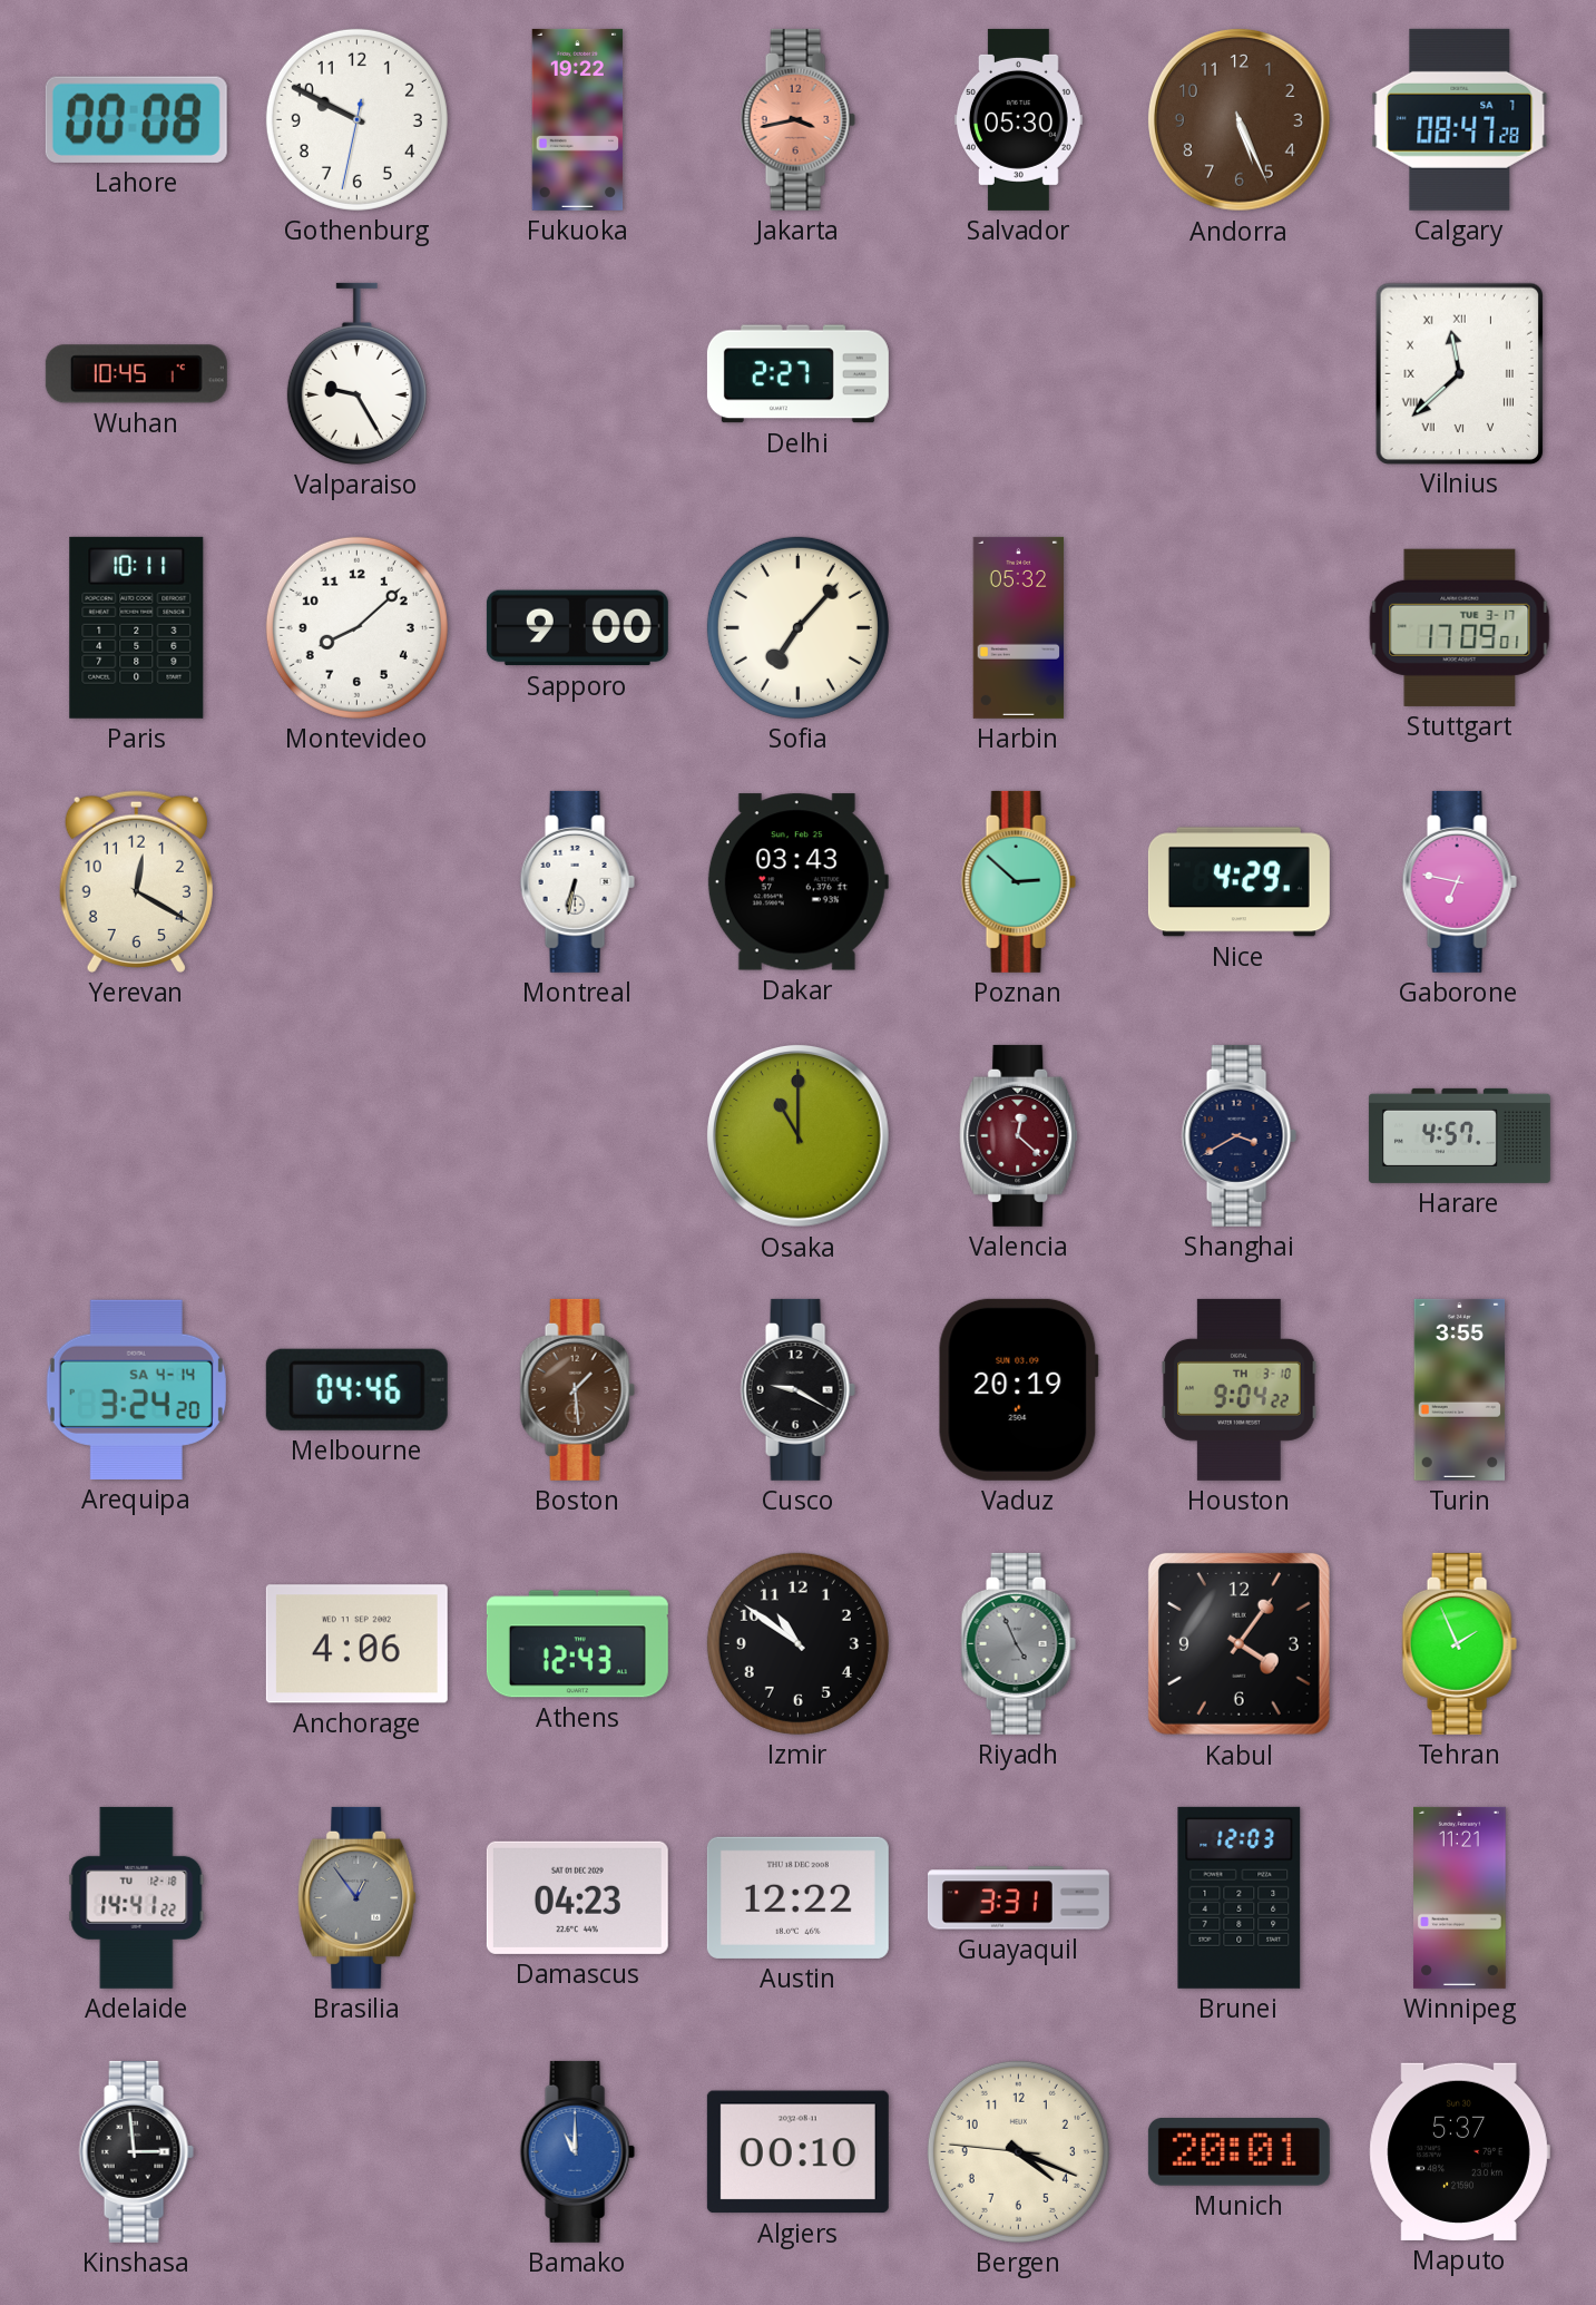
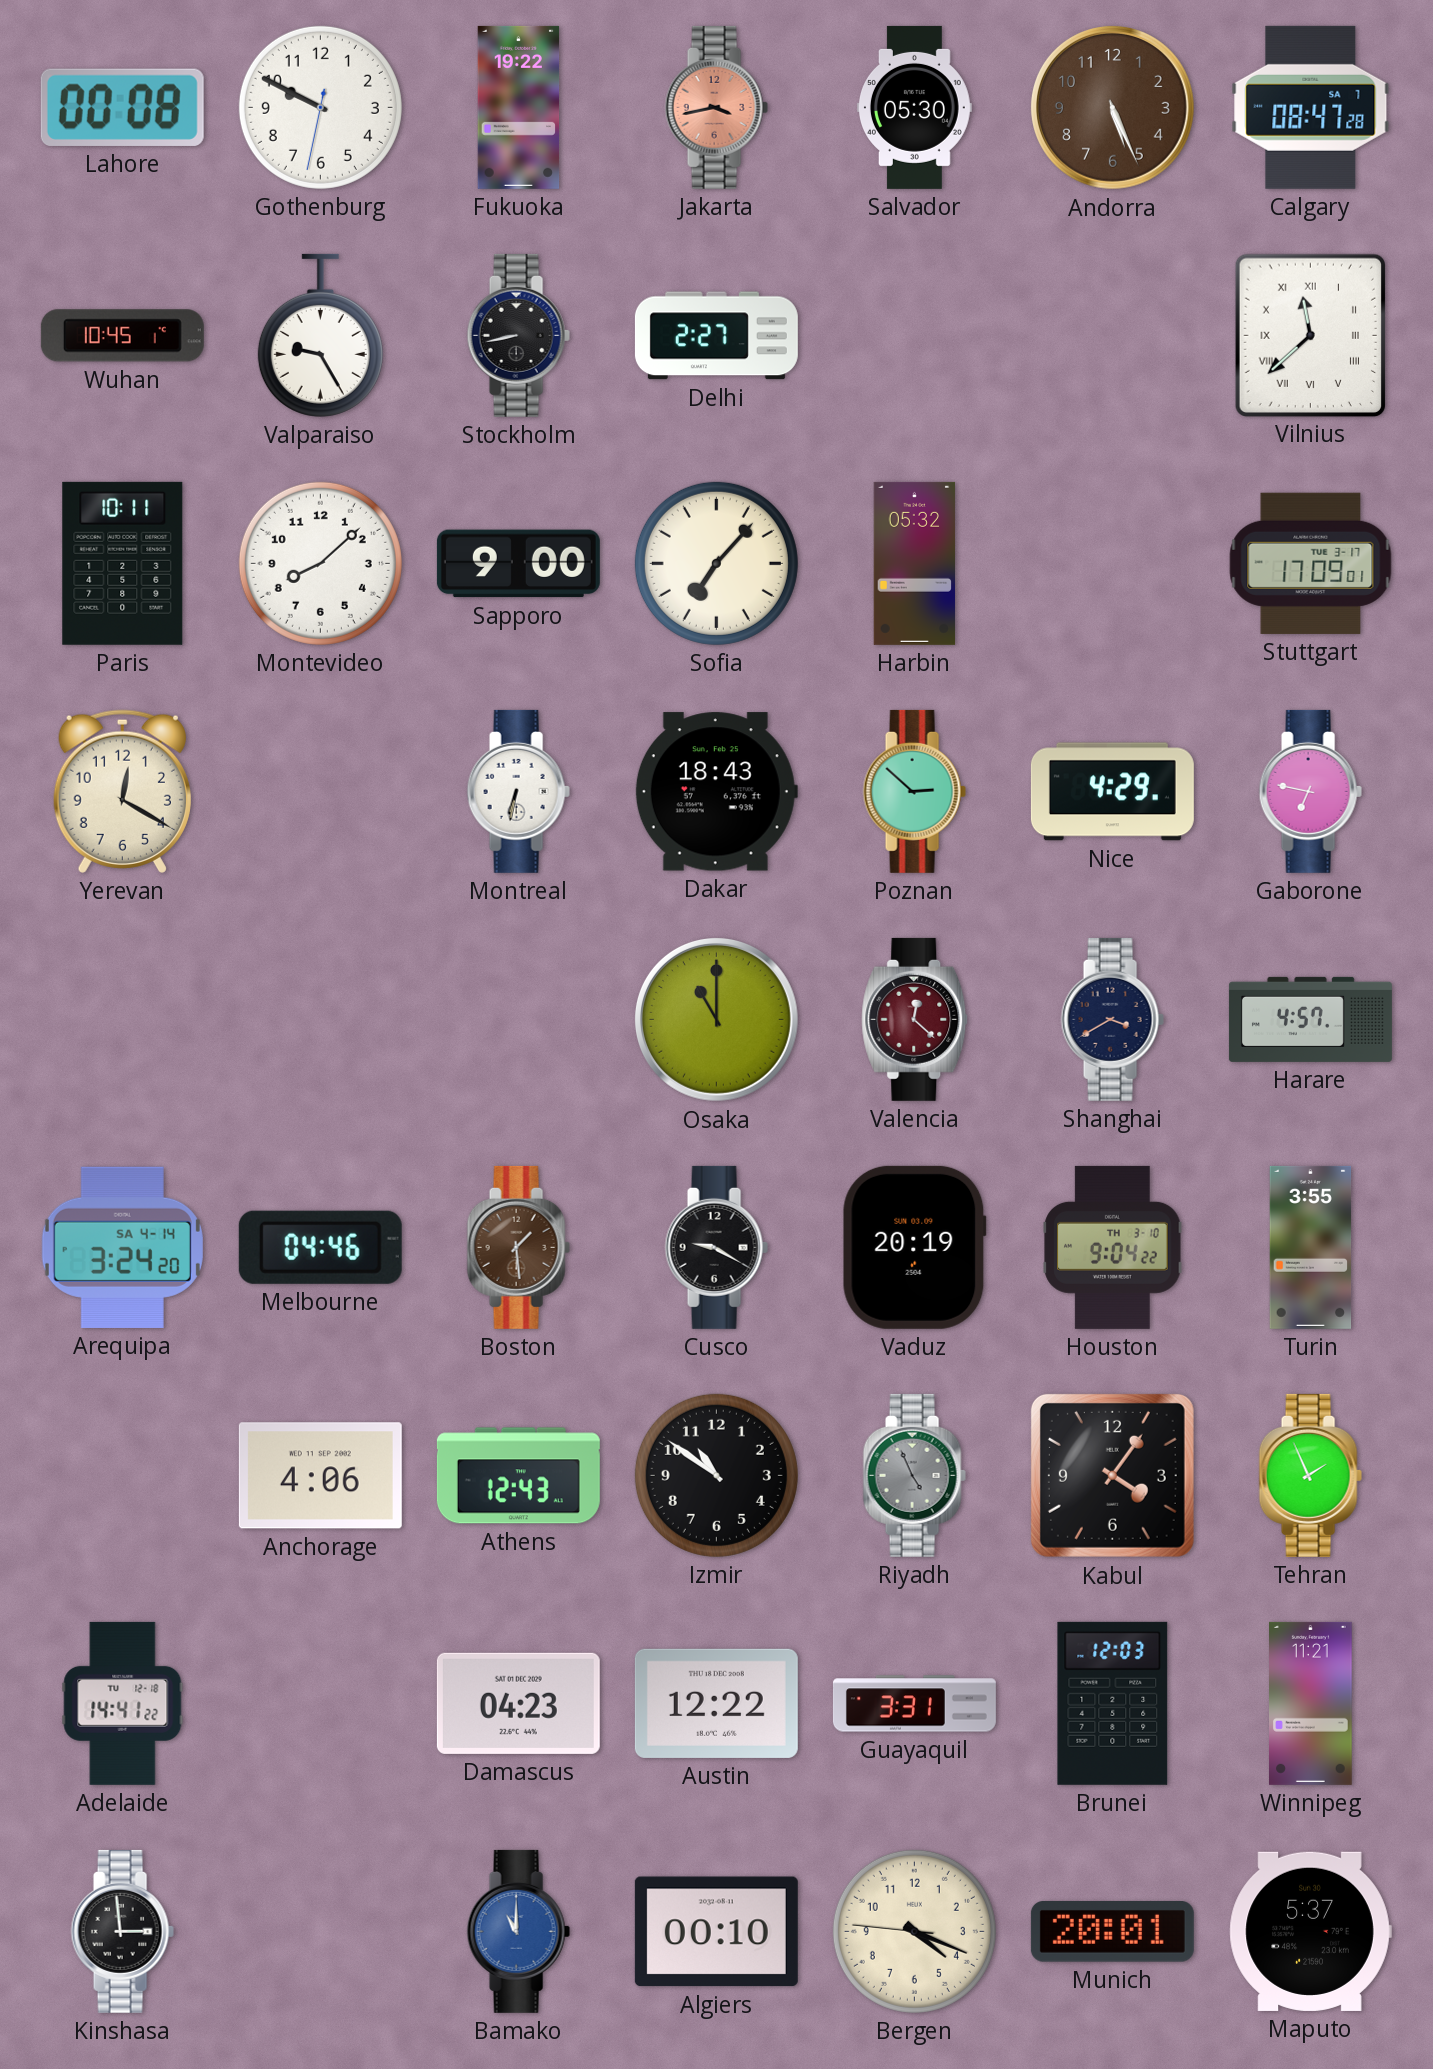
Stockholm: none -> 8:43 (518, 335)
Dakar: 03:43 -> 18:43 (716, 792)
Brasilia: 12:54 -> none (358, 1897)
